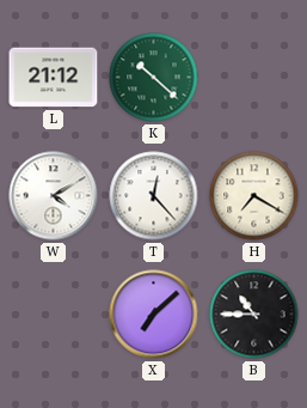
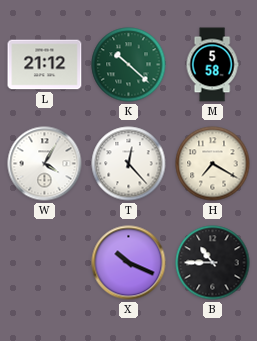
M: none -> 5:58 (212, 65)
W: 4:10 -> 4:05 (45, 164)
X: 7:08 -> 10:19 (129, 263)
